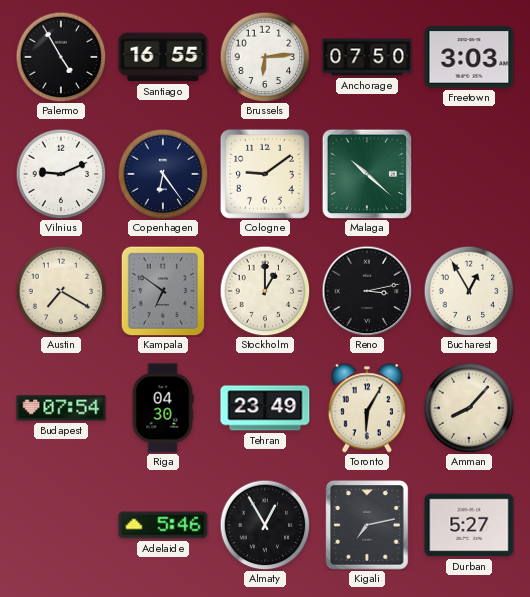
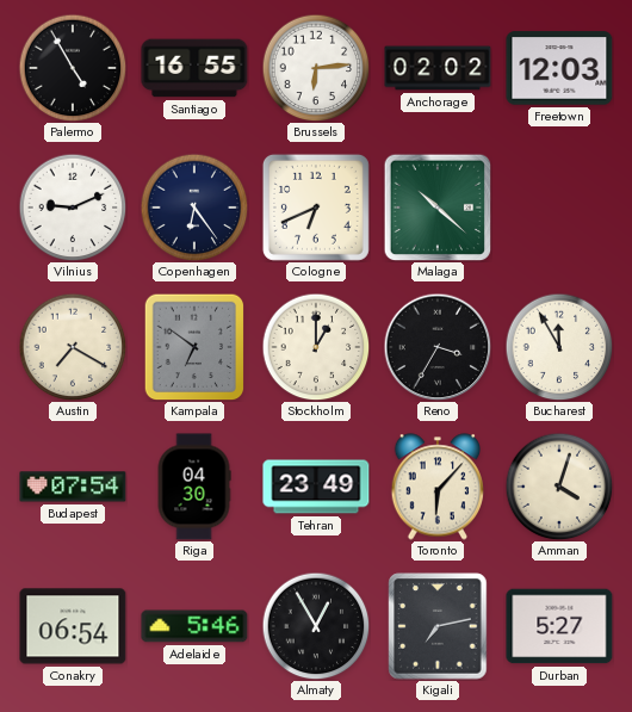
Anchorage: 07:50 -> 02:02 (438, 68)
Freetown: 3:03 -> 12:03 (559, 68)
Cologne: 9:09 -> 6:41 (316, 208)
Reno: 3:13 -> 3:35 (438, 347)
Bucharest: 12:55 -> 11:55 (559, 347)
Toronto: 6:05 -> 6:07 (436, 487)
Amman: 8:07 -> 4:03 (559, 487)
Conakry: none -> 06:54 (73, 626)
